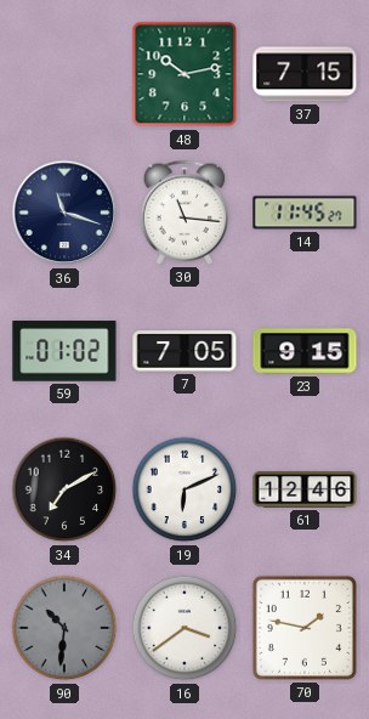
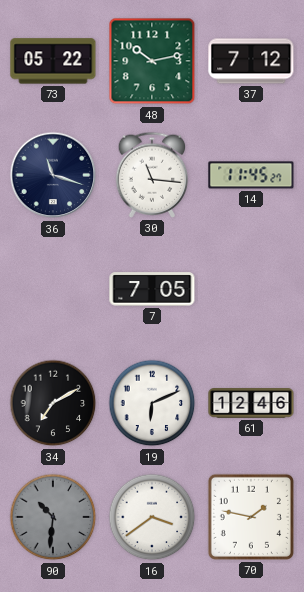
73: none -> 05:22 (53, 61)
37: 7:15 -> 7:12 (251, 61)
59: 01:02 -> none (64, 351)
23: 9:15 -> none (305, 351)
